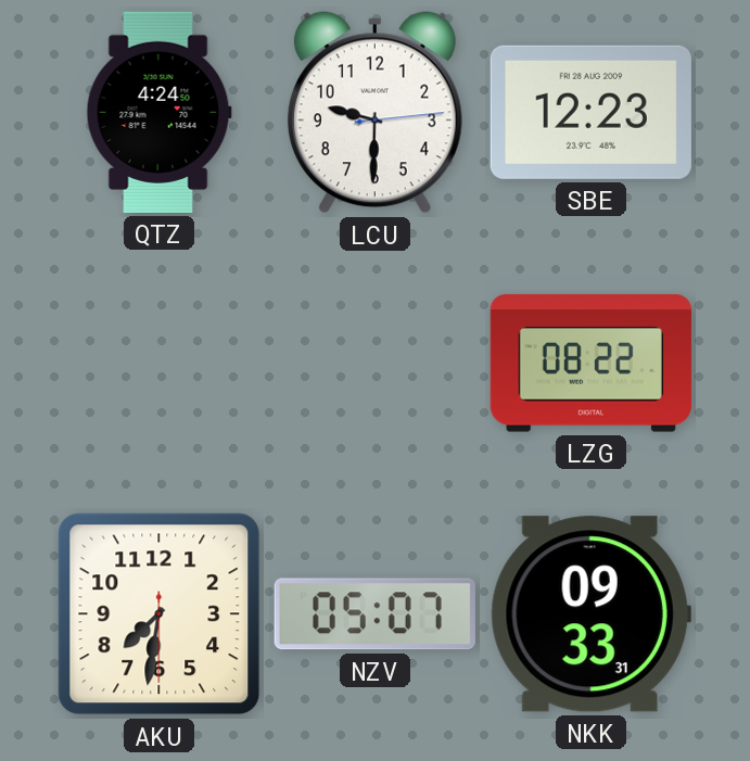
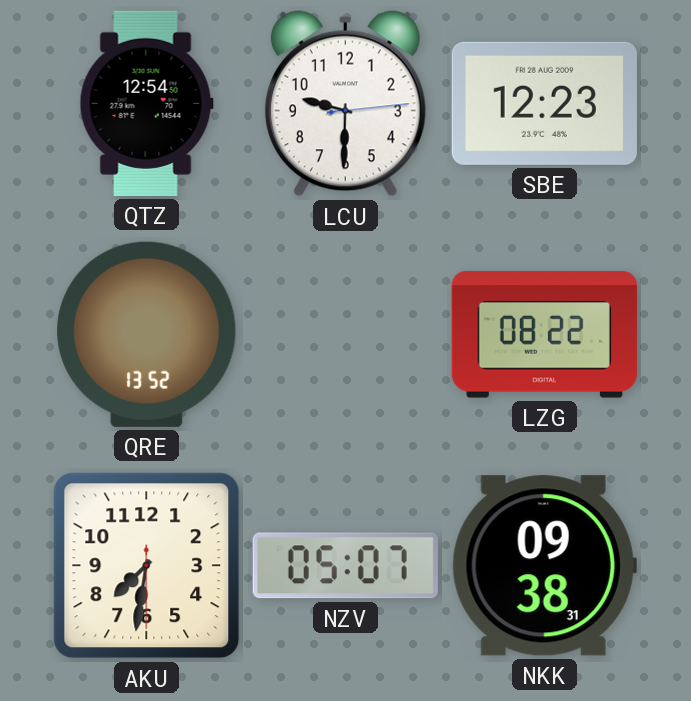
QTZ: 4:24 -> 12:54 (146, 103)
QRE: none -> 13:52 (147, 334)
NKK: 09:33 -> 09:38 (544, 566)
